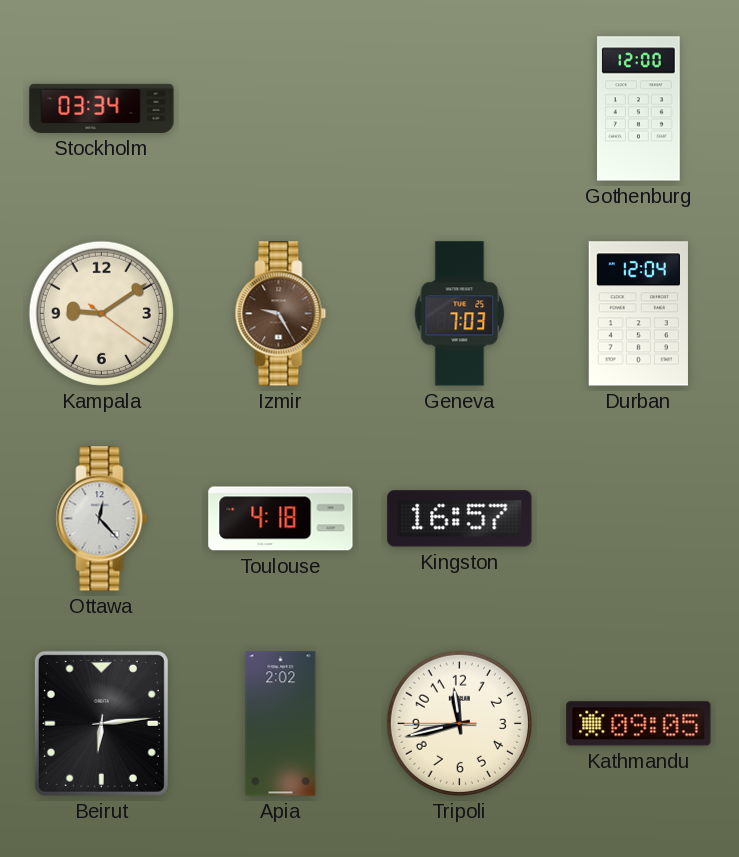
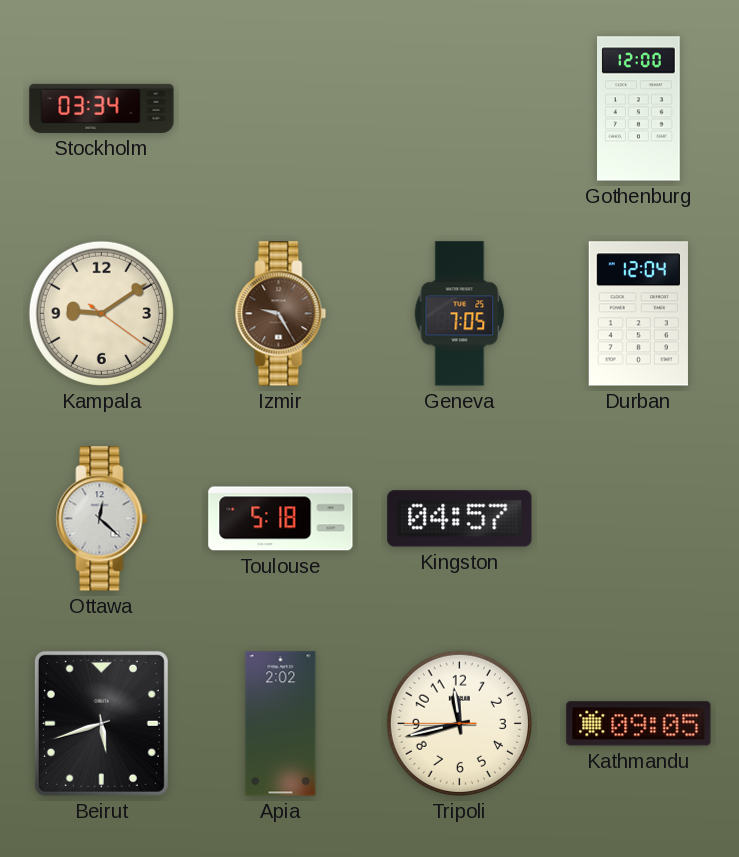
Geneva: 7:03 -> 7:05 (460, 314)
Ottawa: 12:23 -> 12:22 (102, 519)
Toulouse: 4:18 -> 5:18 (281, 519)
Kingston: 16:57 -> 04:57 (460, 519)
Beirut: 6:14 -> 5:42 (101, 723)
